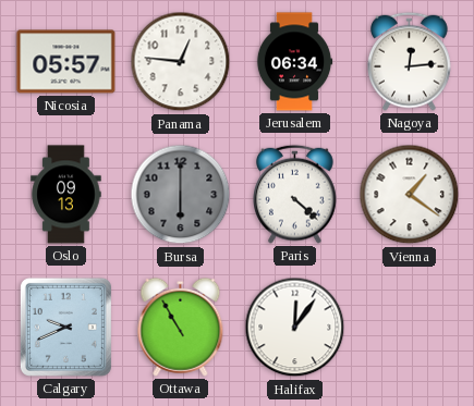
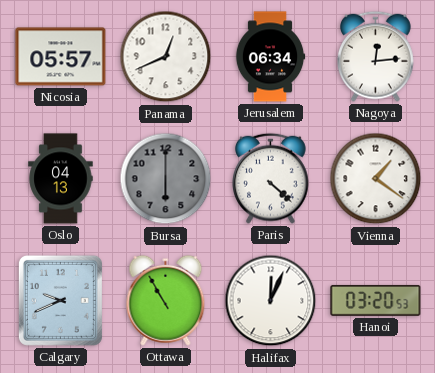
Panama: 12:46 -> 12:41 (166, 57)
Oslo: 09:13 -> 04:13 (61, 179)
Halifax: 12:06 -> 12:04 (271, 301)
Hanoi: none -> 03:20 (376, 300)
